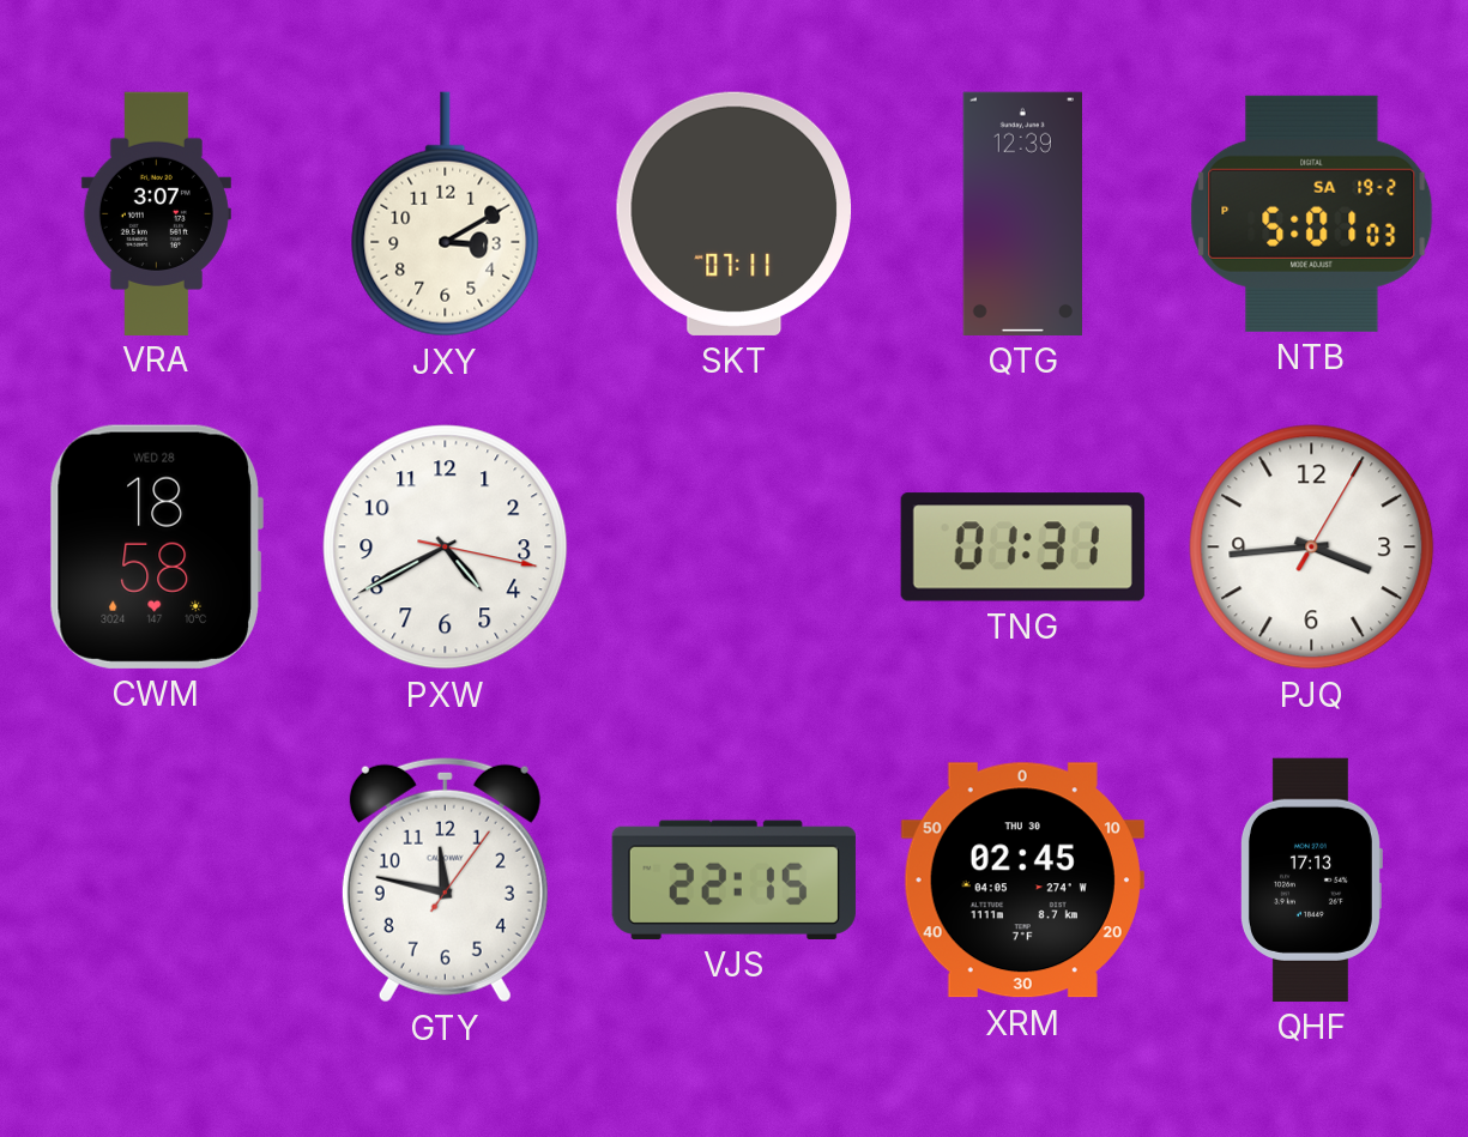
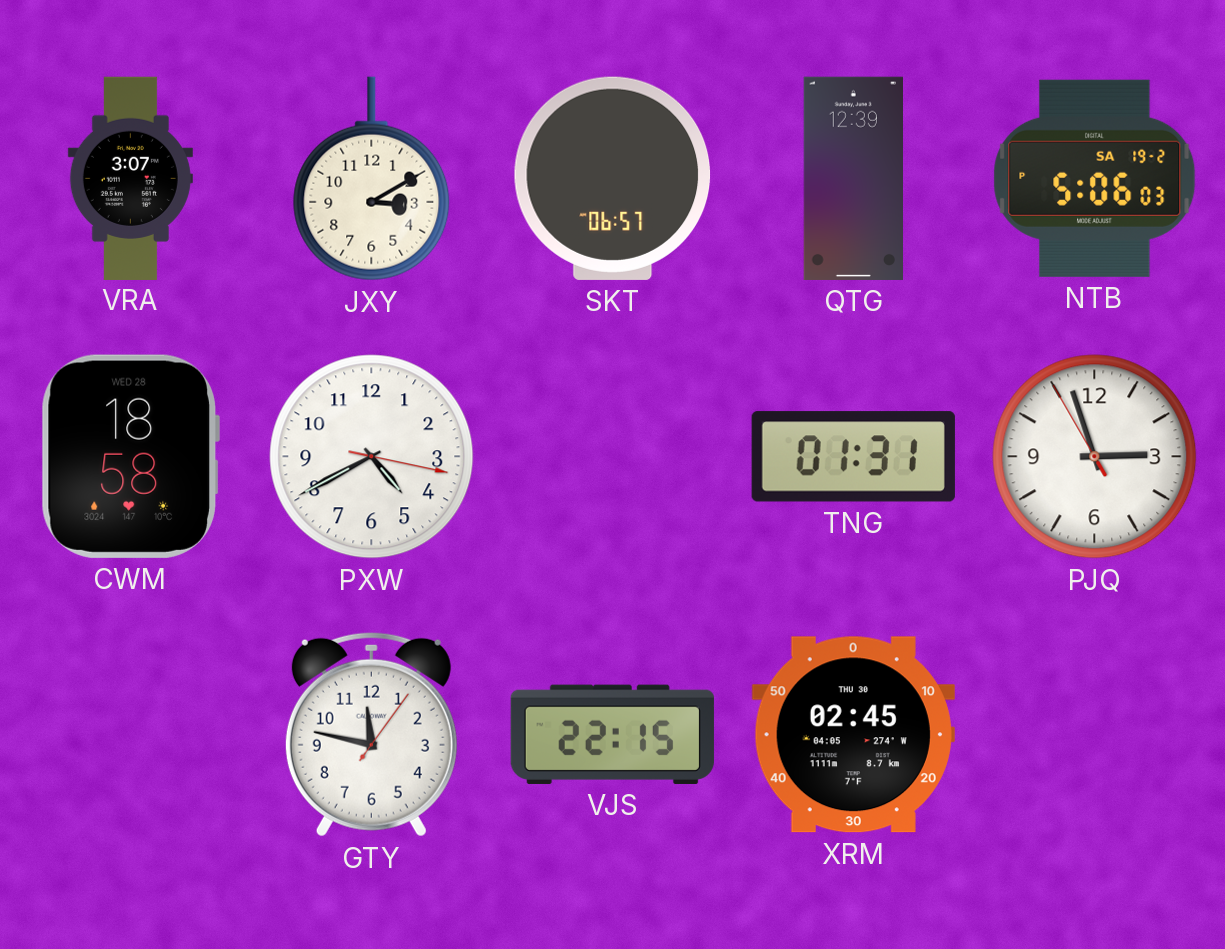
SKT: 07:11 -> 06:57 (613, 178)
NTB: 5:01 -> 5:06 (1095, 178)
PJQ: 3:44 -> 2:56 (1095, 457)
QHF: 17:13 -> none (1311, 879)
